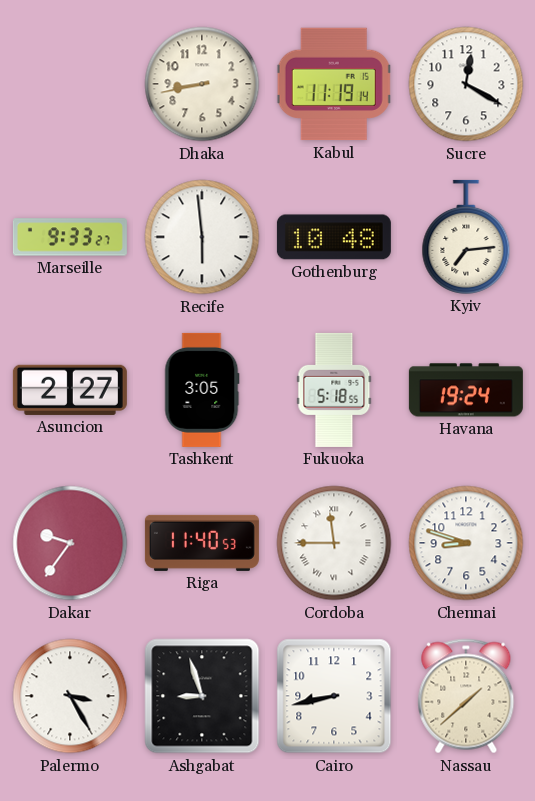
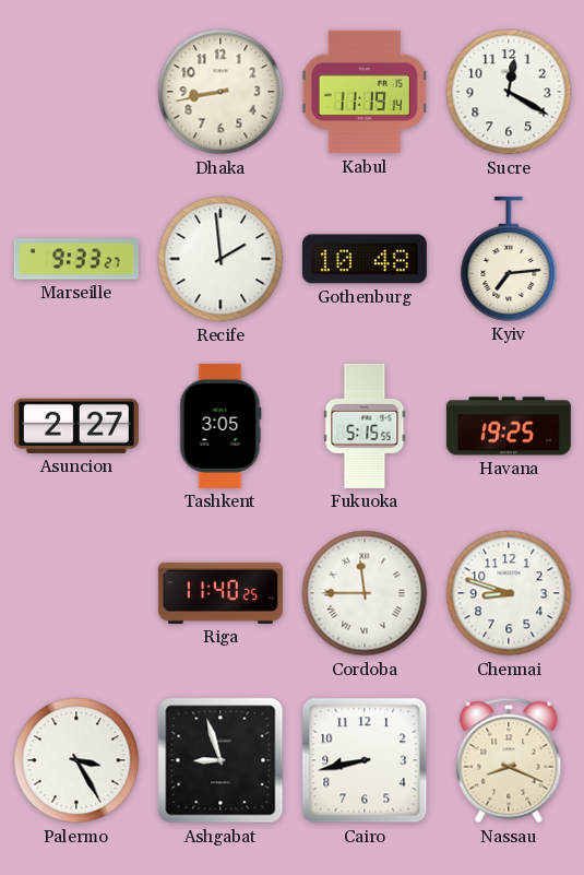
Recife: 5:59 -> 1:59 (221, 259)
Fukuoka: 5:18 -> 5:15 (365, 426)
Havana: 19:24 -> 19:25 (509, 426)
Dakar: 9:36 -> none (70, 543)
Riga: 11:40:53 -> 11:40:25 (221, 593)
Nassau: 1:38 -> 8:19 (509, 760)
